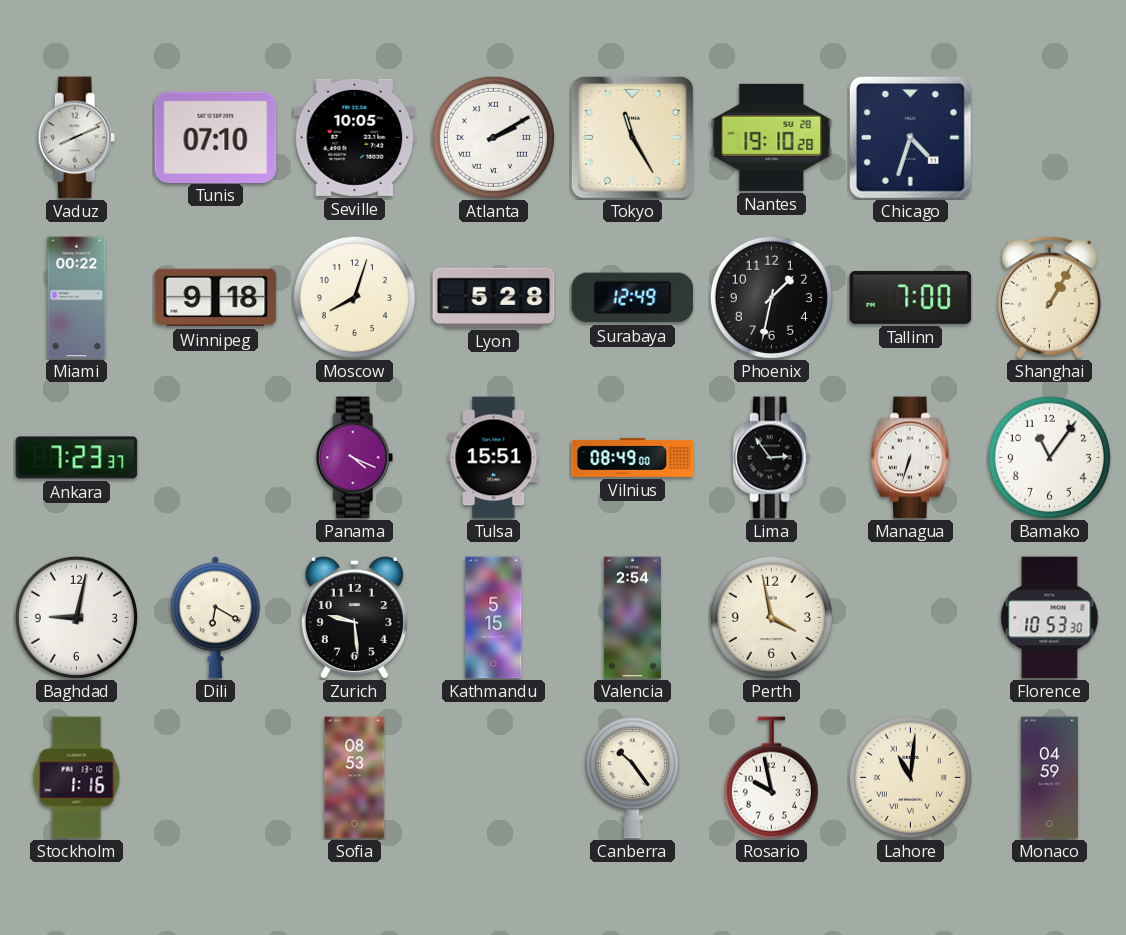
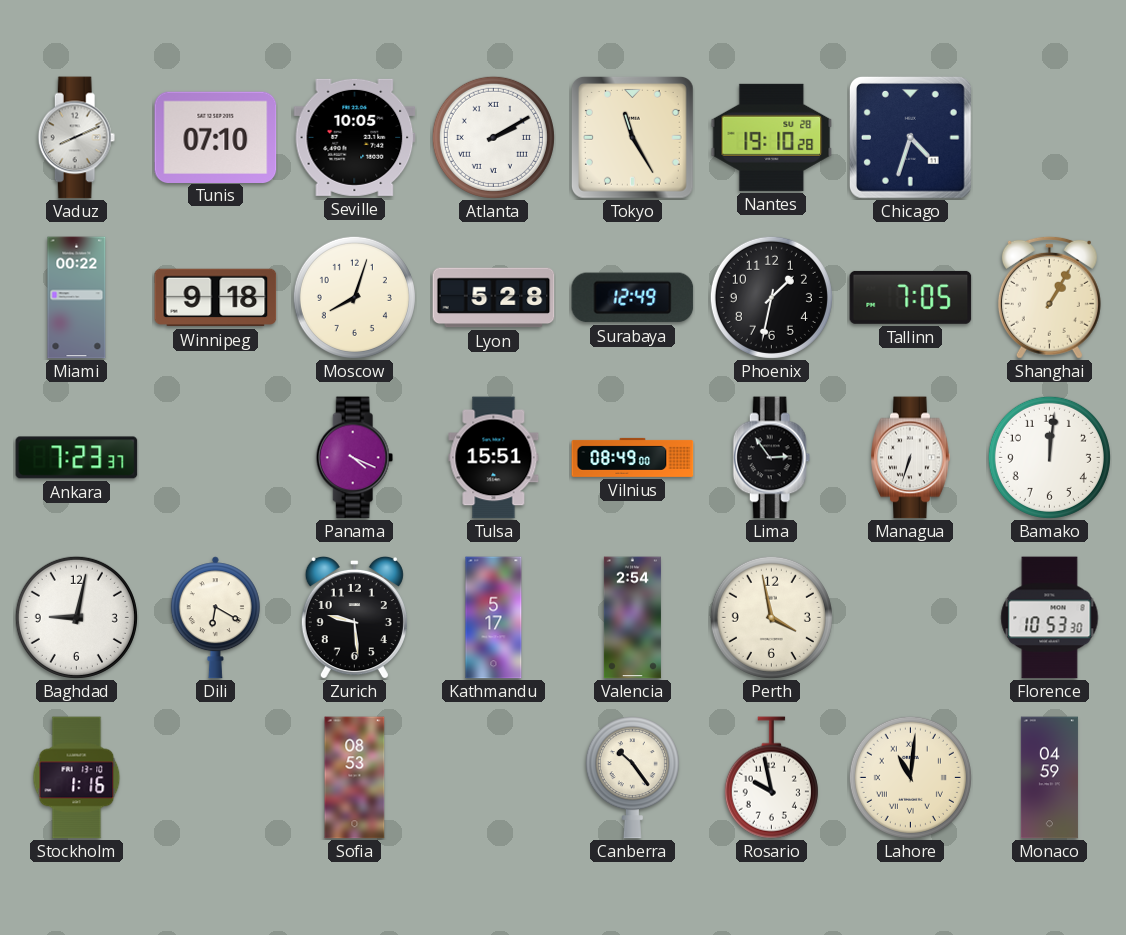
Tallinn: 7:00 -> 7:05 (911, 297)
Bamako: 11:06 -> 12:01 (1049, 457)
Kathmandu: 5:15 -> 5:17 (494, 618)
